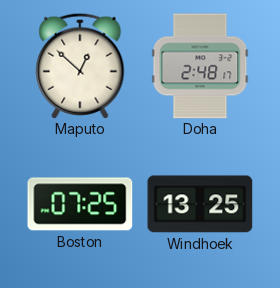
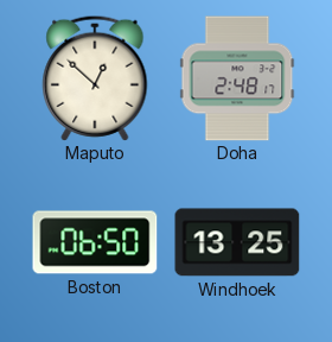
Boston: 07:25 -> 06:50 (95, 242)
